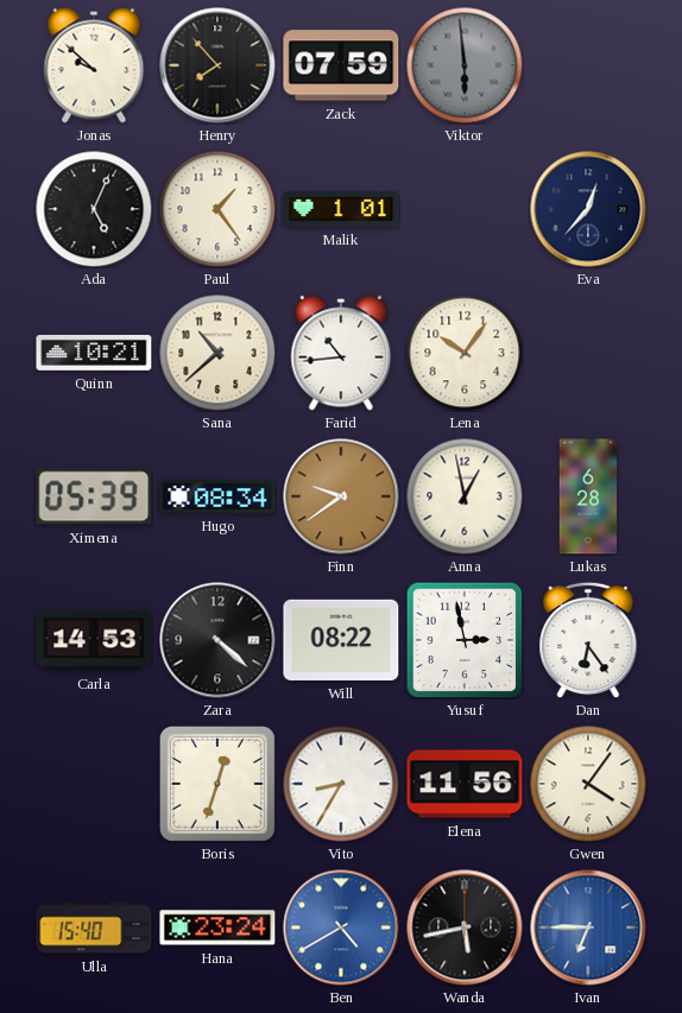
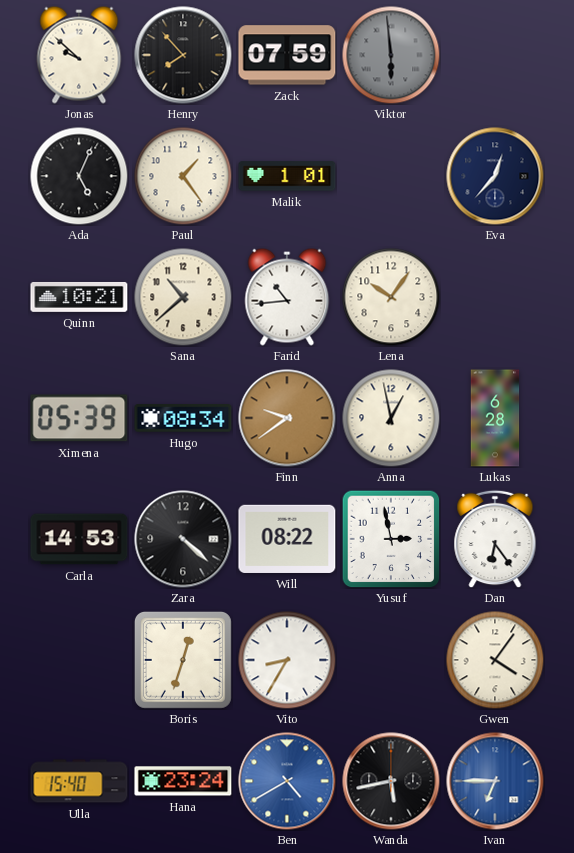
Elena: 11:56 -> none (465, 784)
